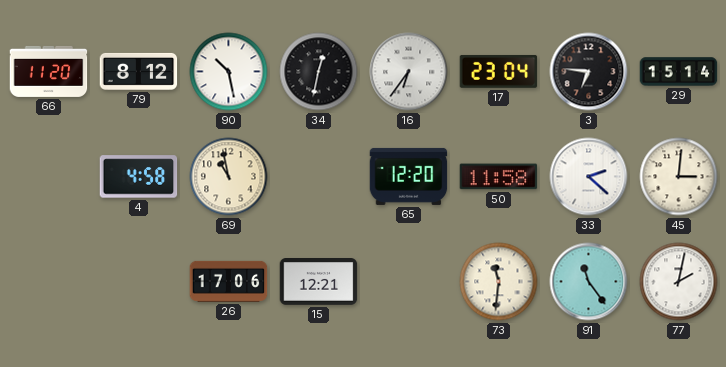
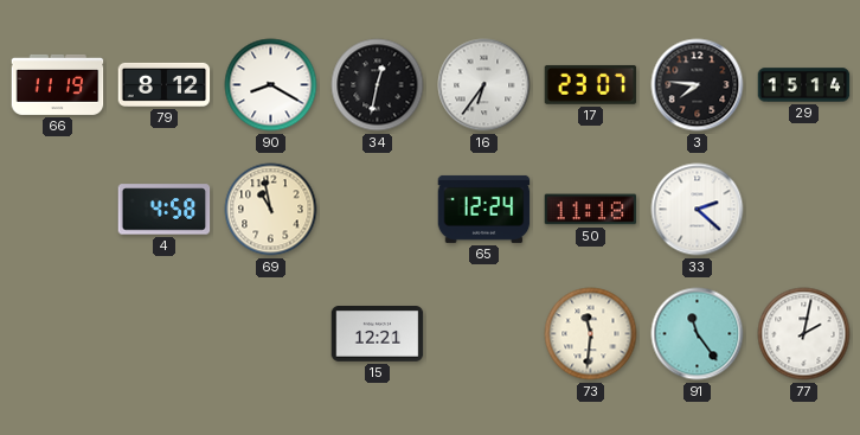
66: 11:20 -> 11:19 (58, 84)
90: 10:28 -> 8:20 (271, 85)
17: 23:04 -> 23:07 (591, 84)
3: 6:46 -> 7:46 (698, 85)
65: 12:20 -> 12:24 (484, 209)
50: 11:58 -> 11:18 (591, 210)
45: 3:01 -> none (679, 177)
26: 17:06 -> none (229, 281)
